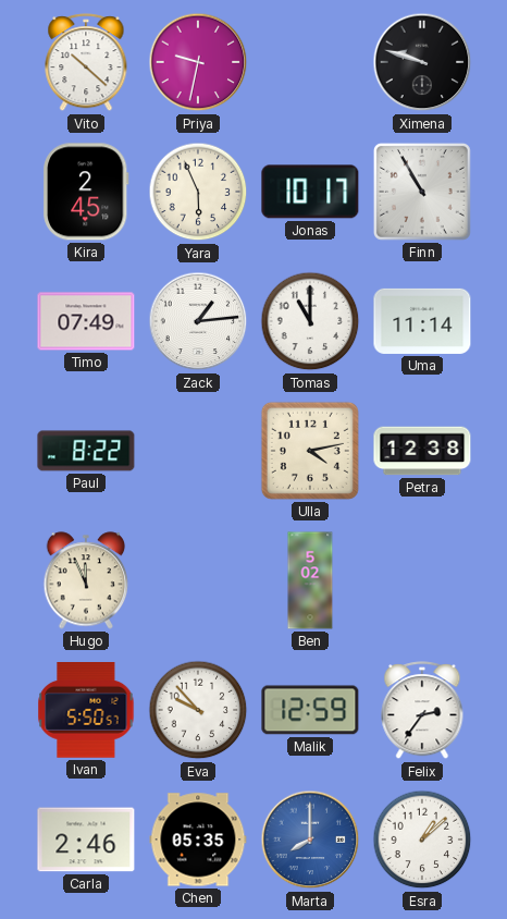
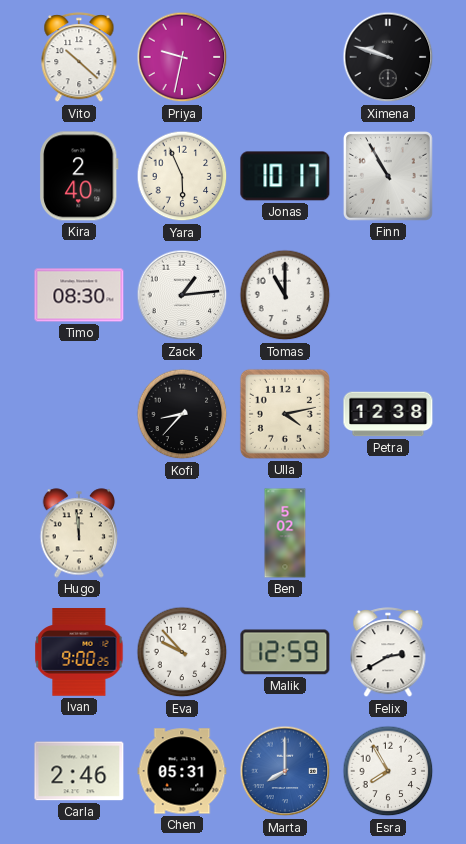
Kira: 2:45 -> 2:40 (80, 176)
Timo: 07:49 -> 08:30 (79, 295)
Uma: 11:14 -> none (422, 321)
Paul: 8:22 -> none (86, 451)
Kofi: none -> 8:37 (182, 414)
Hugo: 11:56 -> 11:59 (79, 533)
Ivan: 5:50 -> 9:00 (79, 653)
Felix: 2:36 -> 2:40 (388, 653)
Chen: 05:35 -> 05:31 (182, 771)
Esra: 1:08 -> 7:55 (388, 771)
